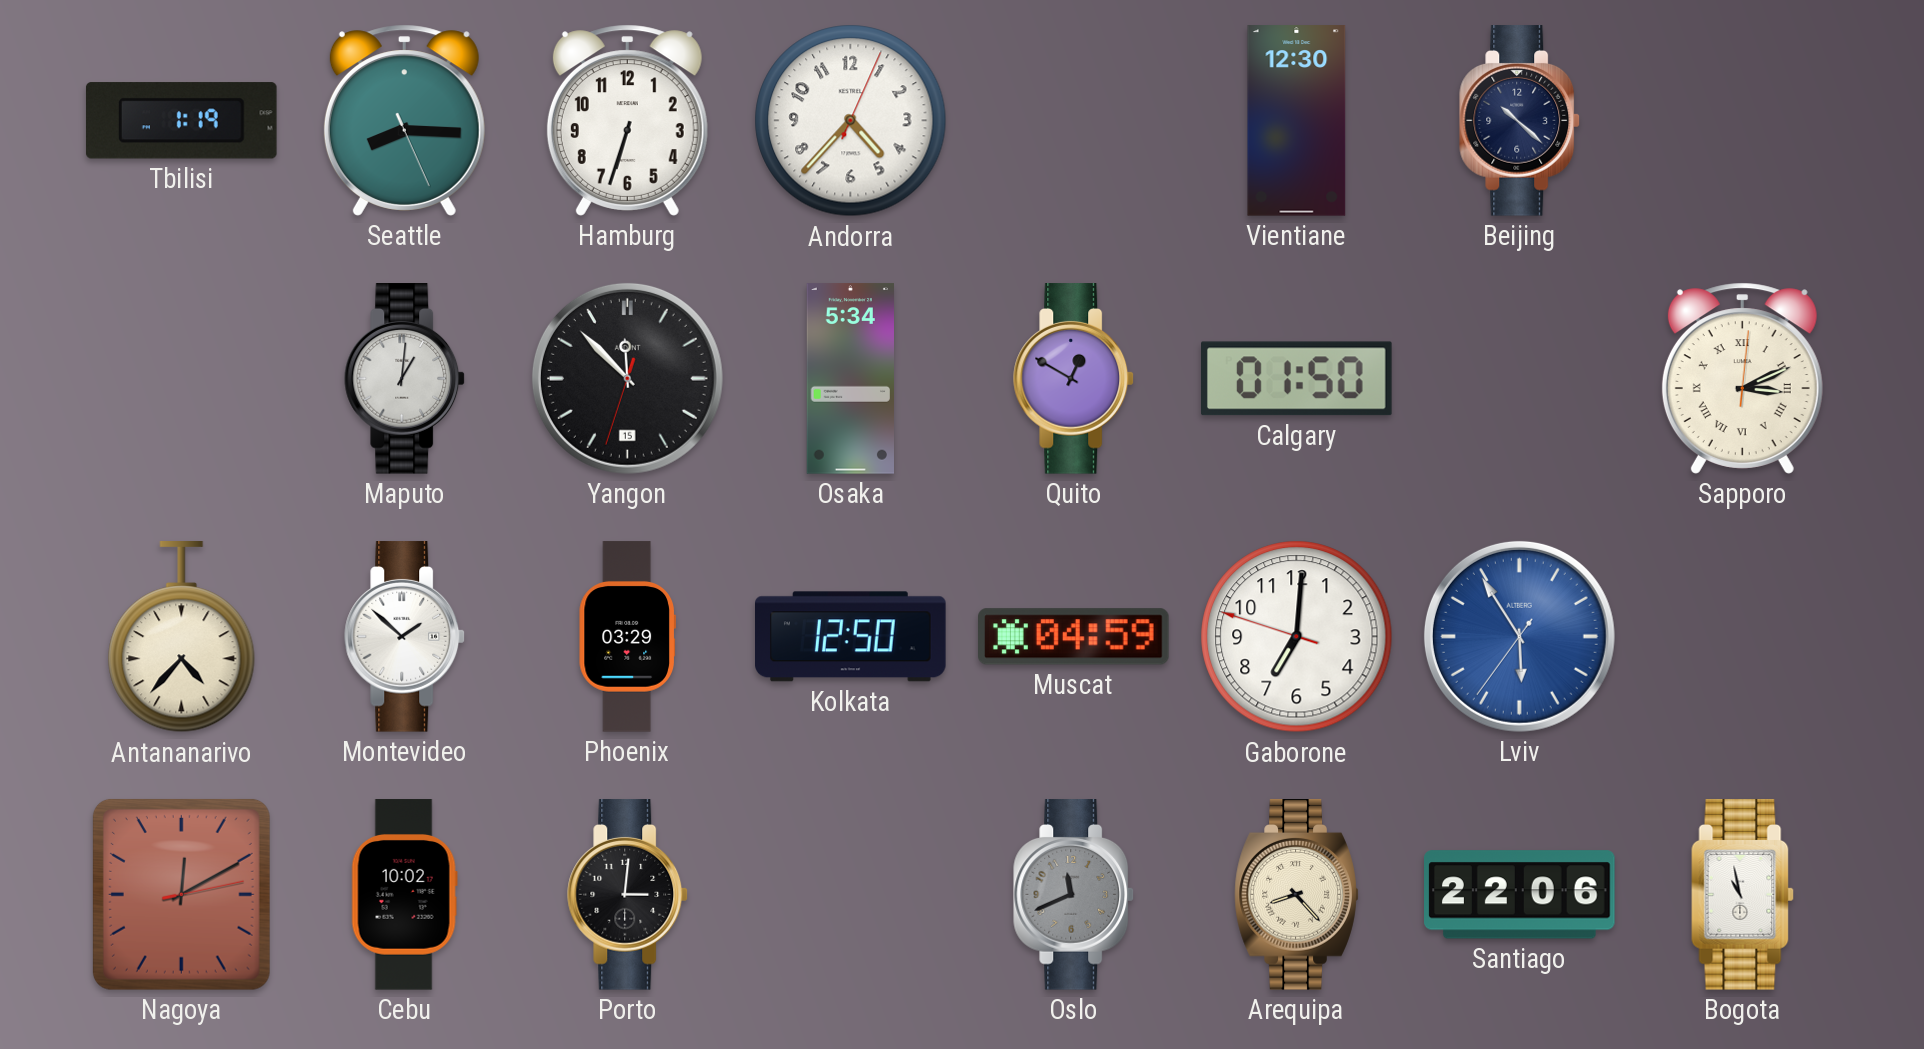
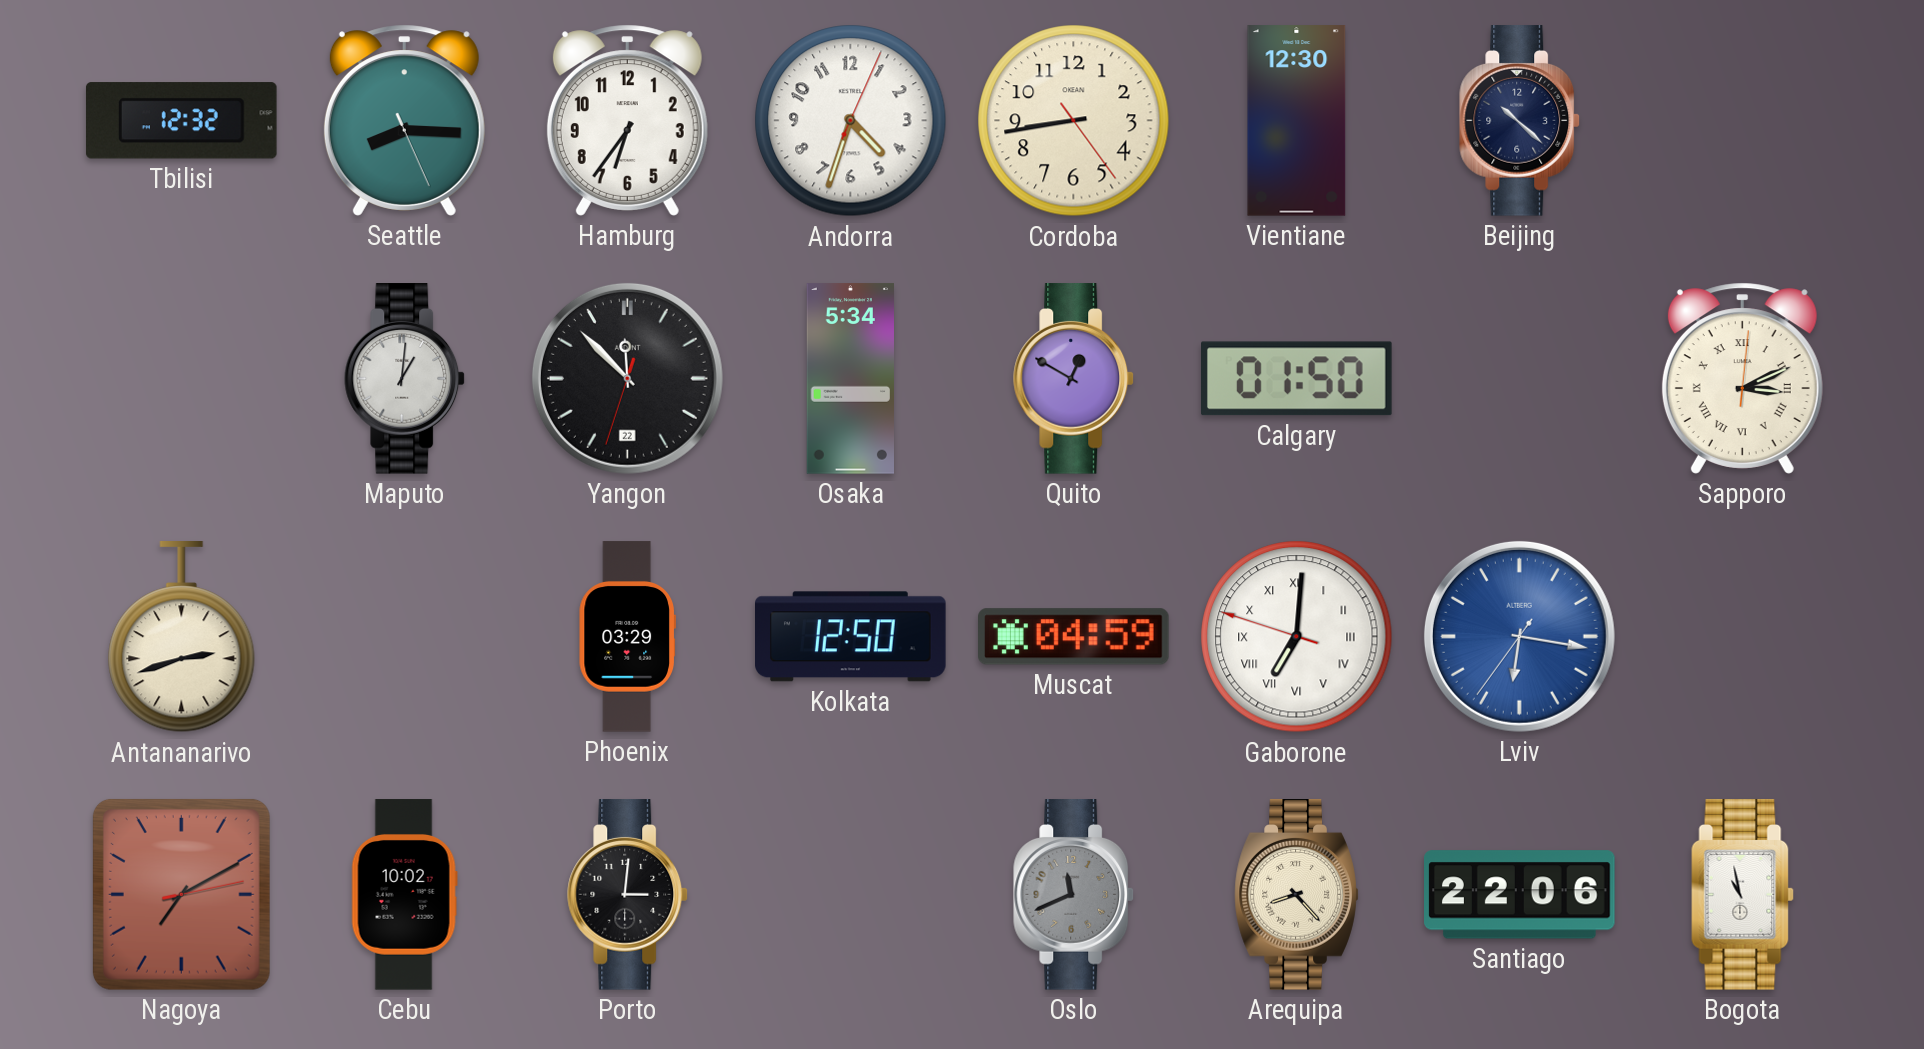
Tbilisi: 1:19 -> 12:32 (181, 121)
Hamburg: 6:33 -> 6:36 (627, 120)
Andorra: 4:37 -> 4:33 (851, 121)
Cordoba: none -> 8:43 (1074, 121)
Yangon date: 15 -> 22 (627, 378)
Antananarivo: 4:37 -> 2:42 (182, 638)
Montevideo: 1:52 -> none (405, 637)
Gaborone numerals: Arabic -> Roman (1297, 637)
Lviv: 5:54 -> 6:16 (1519, 636)
Nagoya: 12:10 -> 7:10 (181, 894)
